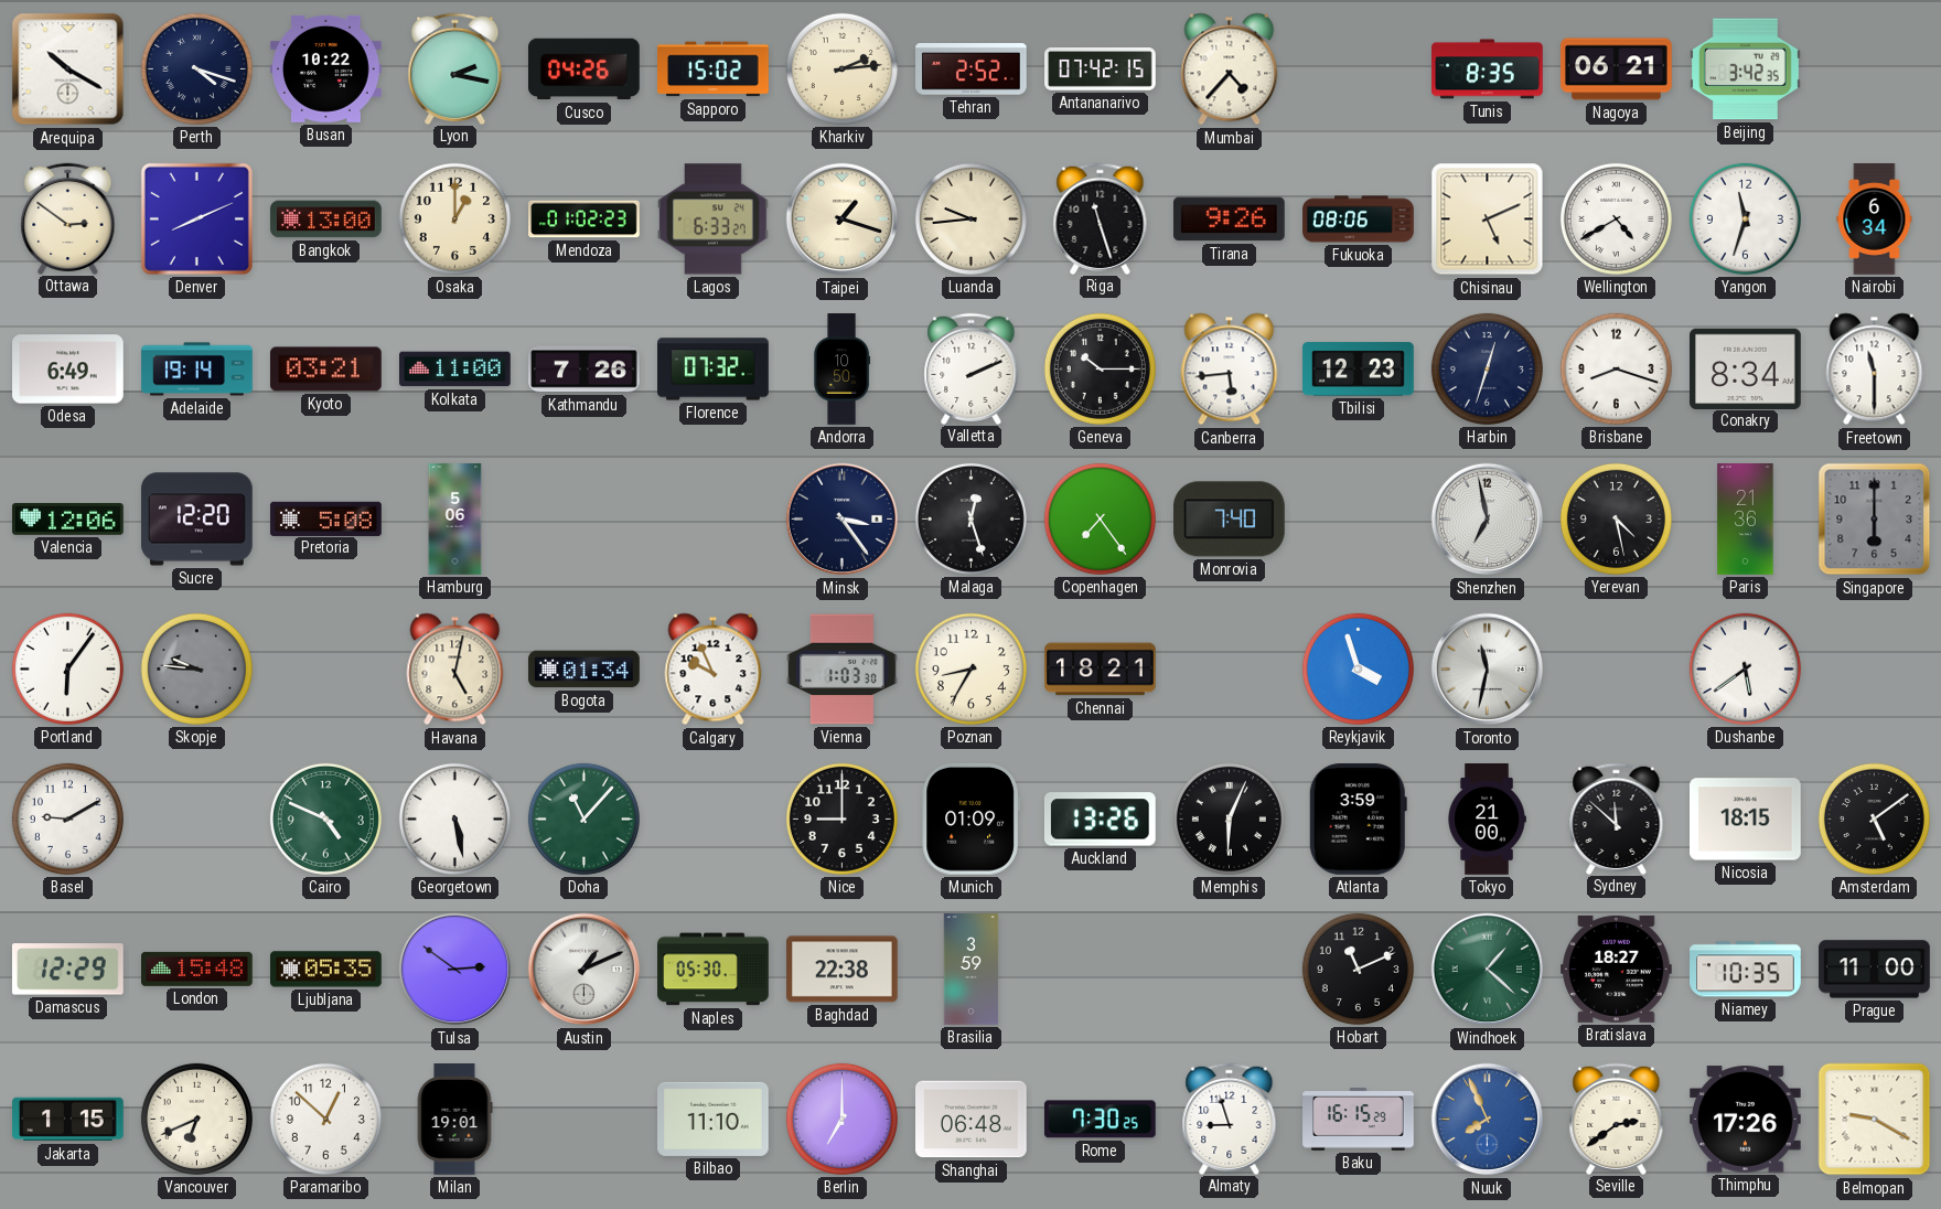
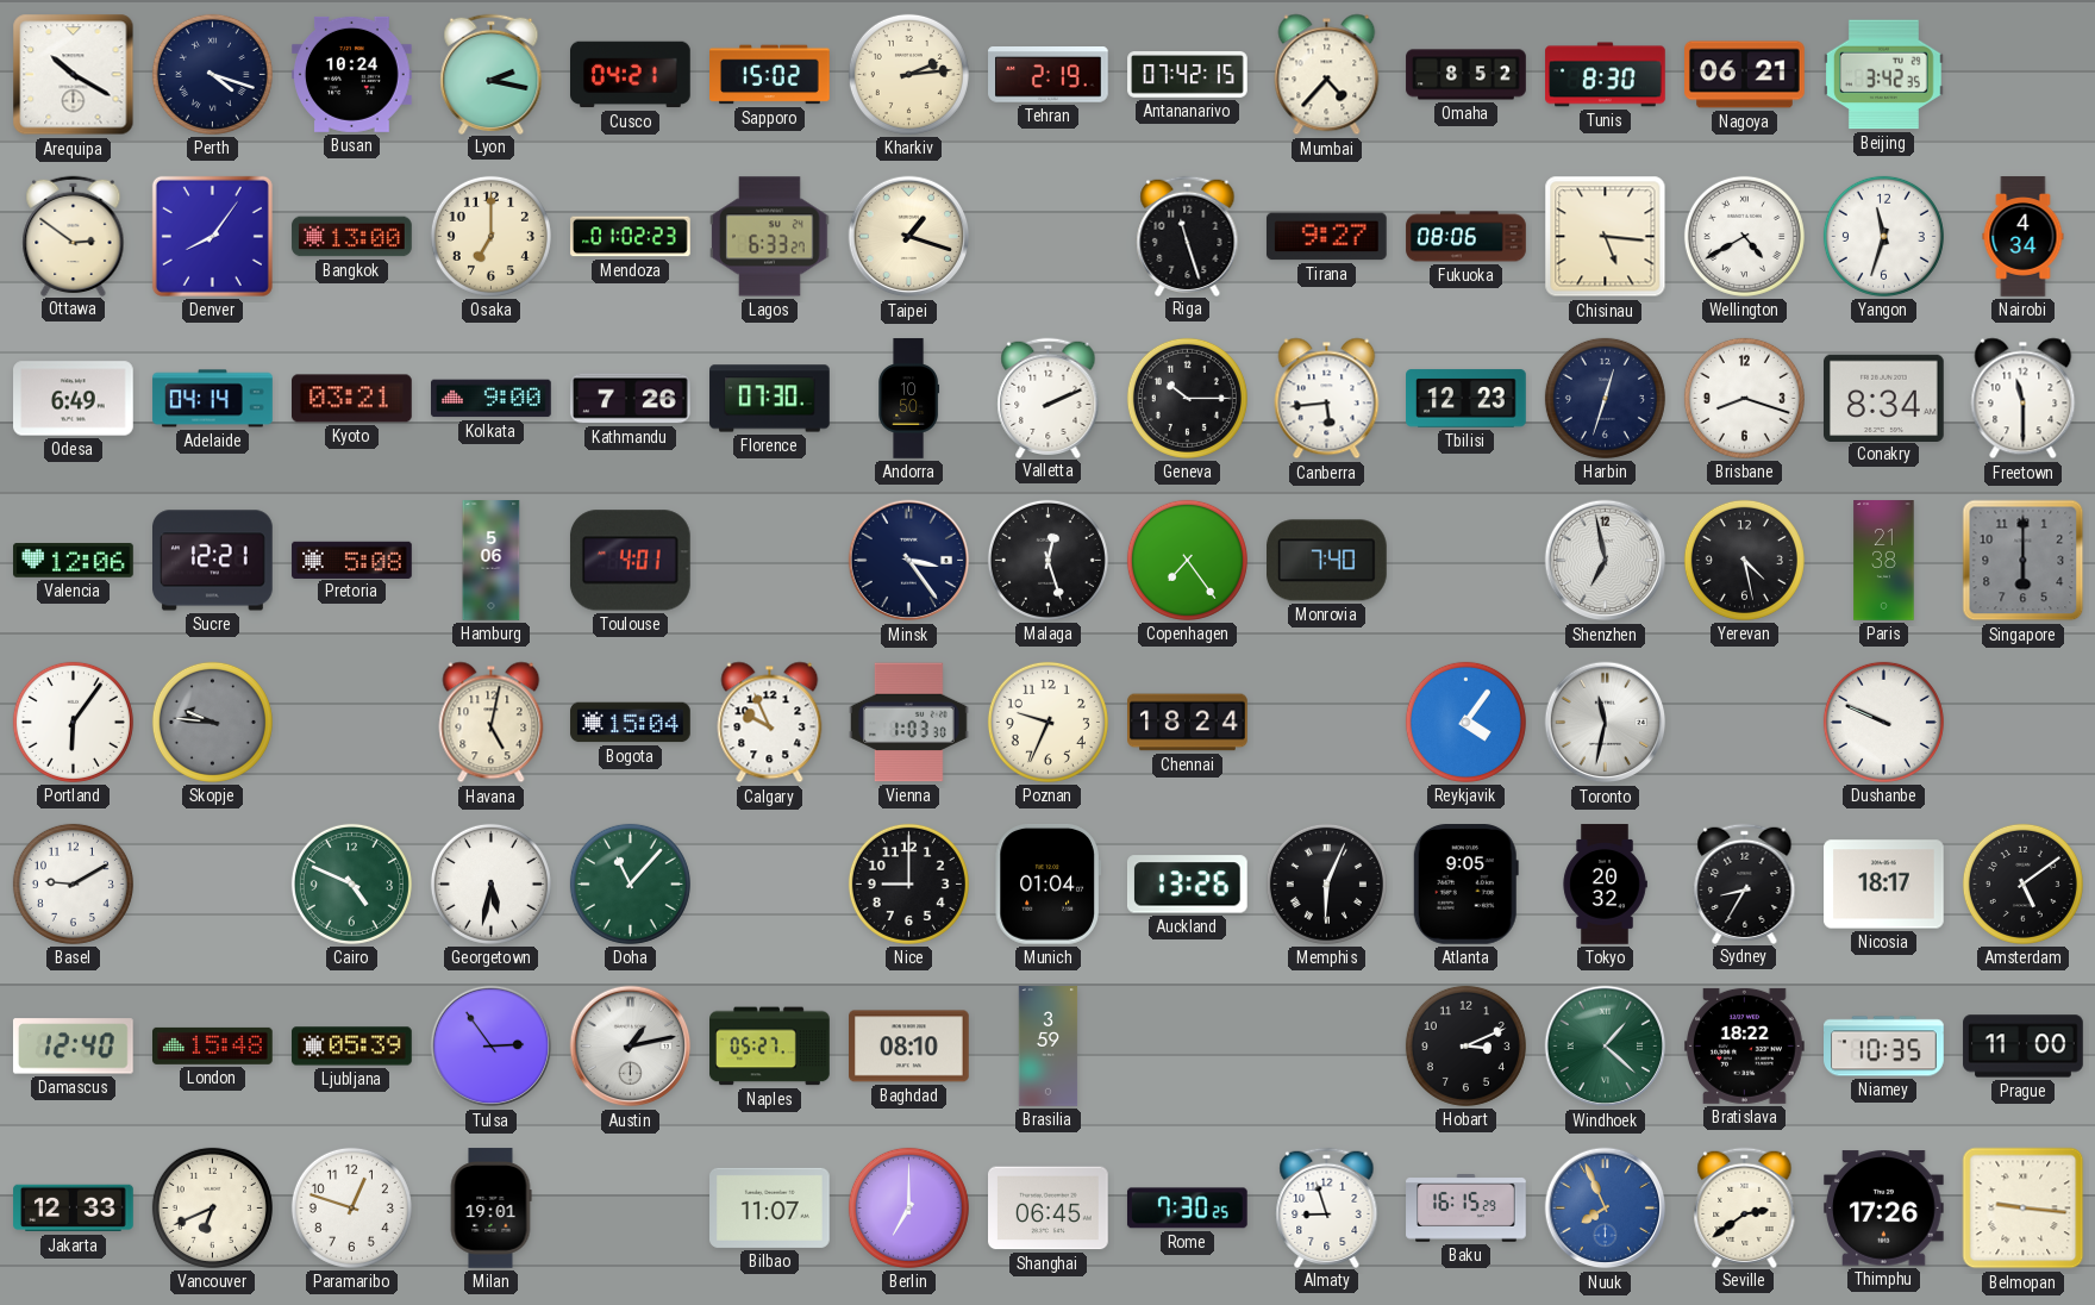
Busan: 10:22 -> 10:24 (352, 74)
Cusco: 04:26 -> 04:21 (631, 75)
Tehran: 2:52 -> 2:19 (1049, 75)
Omaha: none -> 8:52 (1466, 75)
Tunis: 8:35 -> 8:30 (1606, 75)
Denver: 8:11 -> 8:06 (212, 236)
Osaka: 1:00 -> 7:00 (490, 236)
Luanda: 9:44 -> none (970, 218)
Tirana: 9:26 -> 9:27 (1327, 237)
Chisinau: 5:11 -> 5:16 (1606, 237)
Nairobi: 6:34 -> 4:34 (2024, 237)
Adelaide: 19:14 -> 04:14 (213, 399)
Kolkata: 11:00 -> 9:00 (492, 399)
Florence: 07:32 -> 07:30 (770, 399)
Sucre: 12:20 -> 12:21 (213, 561)
Toulouse: none -> 4:01 (630, 561)
Paris: 21:36 -> 21:38 (1884, 561)
Bogota: 01:34 -> 15:04 (631, 723)
Poznan: 8:35 -> 9:34 (1047, 722)
Chennai: 18:21 -> 18:24 (1188, 723)
Reykjavik: 3:57 -> 4:06 (1465, 722)
Dushanbe: 5:39 -> 9:49 (1883, 722)
Georgetown: 5:28 -> 5:32 (490, 883)
Munich: 01:09 -> 01:04 (1047, 883)
Atlanta: 3:59 -> 9:05 (1465, 885)
Tokyo: 21:00 -> 20:32 (1605, 885)
Sydney: 11:52 -> 8:35 (1745, 883)
Nicosia: 18:15 -> 18:17 (1884, 885)
Damascus: 12:29 -> 12:40 (73, 1047)
Ljubljana: 05:35 -> 05:39 (352, 1047)
Tulsa: 2:51 -> 2:54 (492, 1047)
Austin: 1:11 -> 1:13 (631, 1047)
Naples: 05:30 -> 05:27 (770, 1047)
Baghdad: 22:38 -> 08:10 (909, 1047)
Hobart: 11:11 -> 3:11 (1465, 1045)
Bratislava: 18:27 -> 18:22 (1745, 1045)
Jakarta: 1:15 -> 12:33 (74, 1209)
Paramaribo: 12:52 -> 12:48 (351, 1207)
Bilbao: 11:10 -> 11:07 (770, 1207)
Shanghai: 06:48 -> 06:45 (1049, 1209)
Belmopan: 9:20 -> 9:16 (2024, 1209)
